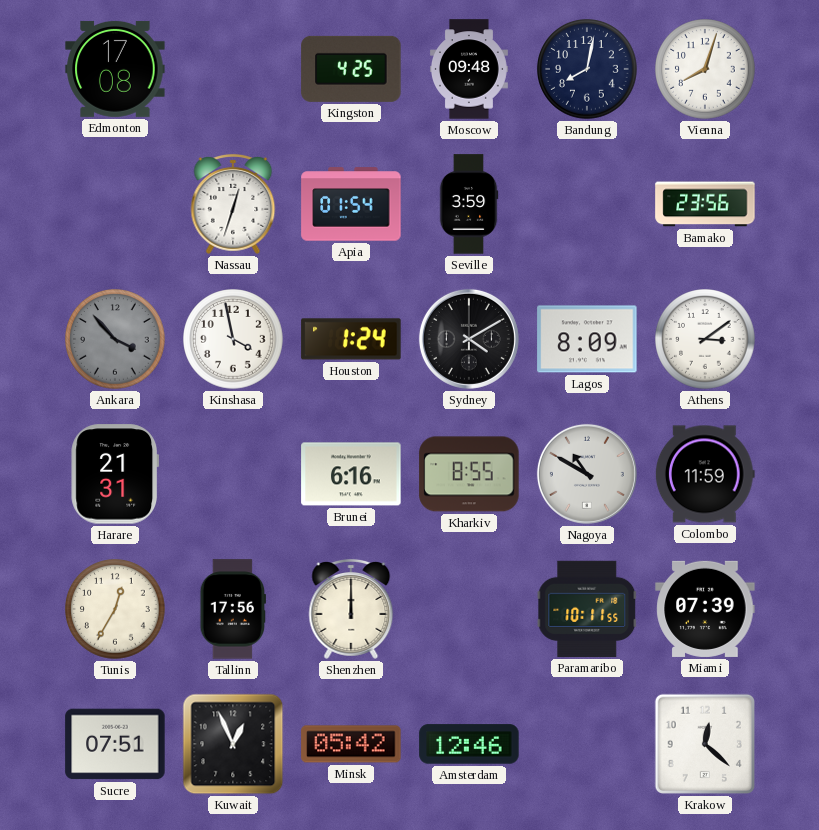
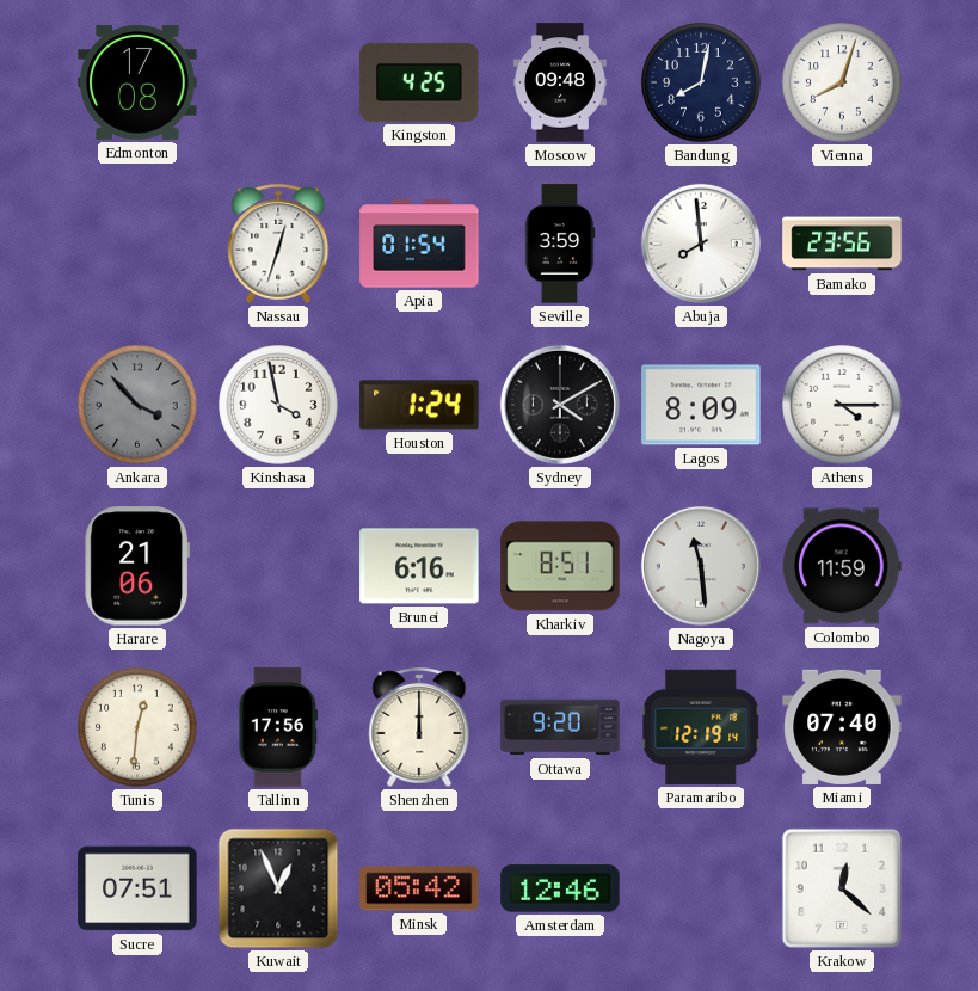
Abuja: none -> 7:59 (701, 244)
Athens: 3:09 -> 4:15 (842, 405)
Harare: 21:31 -> 21:06 (137, 566)
Kharkiv: 8:55 -> 8:51 (560, 566)
Nagoya: 10:50 -> 11:29 (701, 566)
Tunis: 12:35 -> 12:31 (137, 727)
Ottawa: none -> 9:20 (560, 727)
Paramaribo: 10:11 -> 12:19 (701, 727)
Miami: 07:39 -> 07:40 (842, 727)
